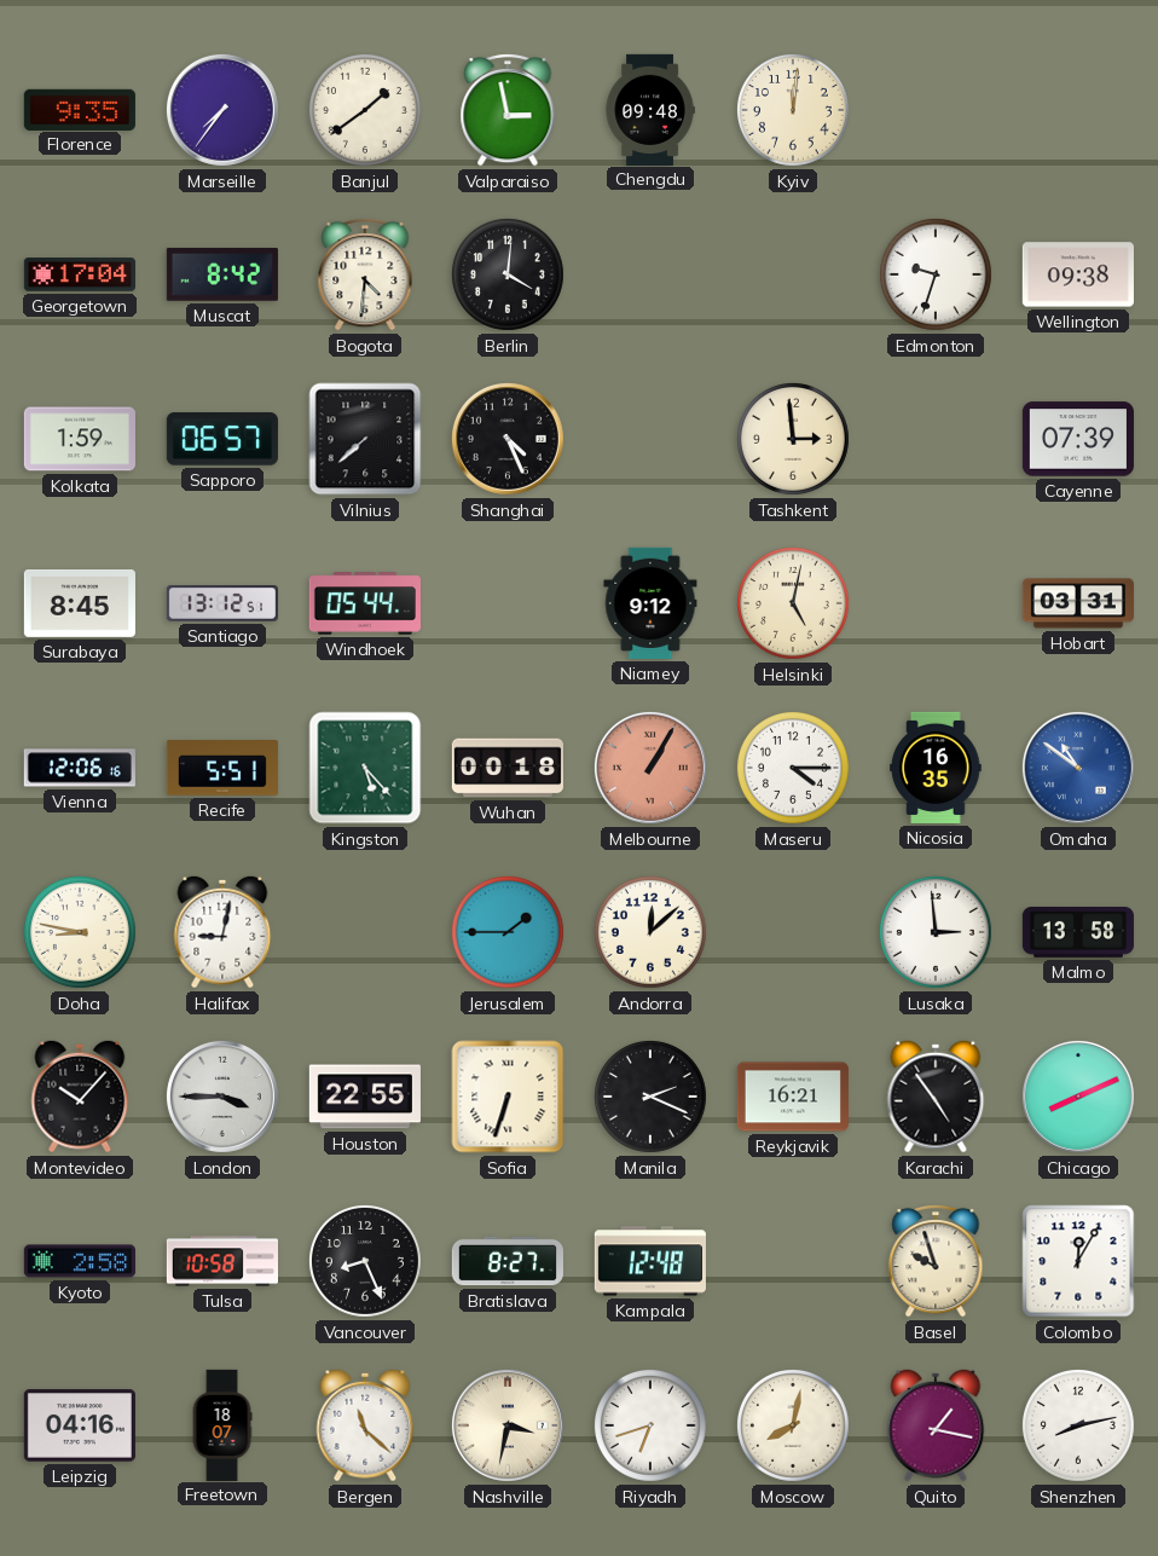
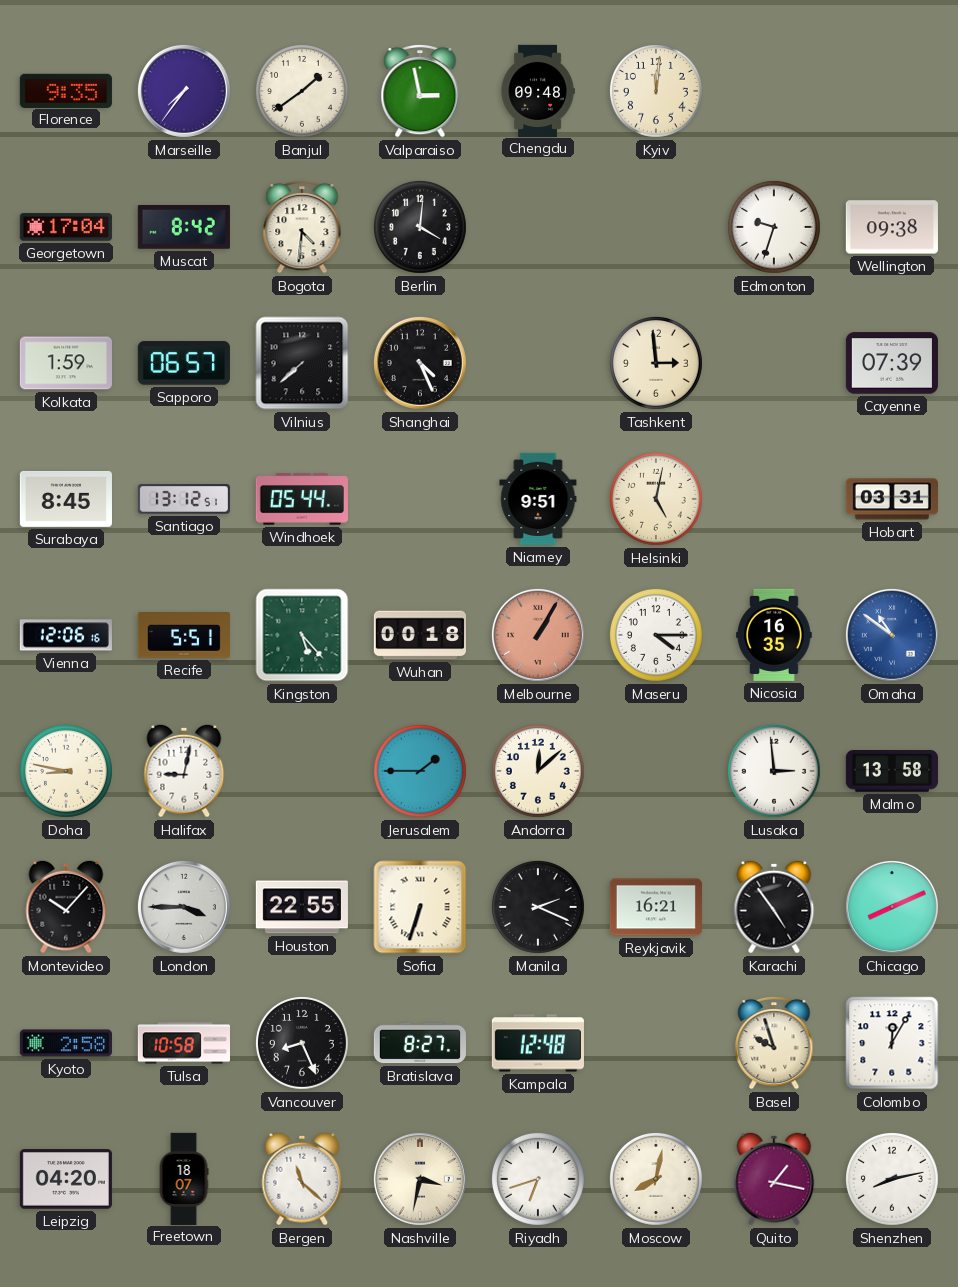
Niamey: 9:12 -> 9:51 (538, 499)
Leipzig: 04:16 -> 04:20 (66, 1179)
